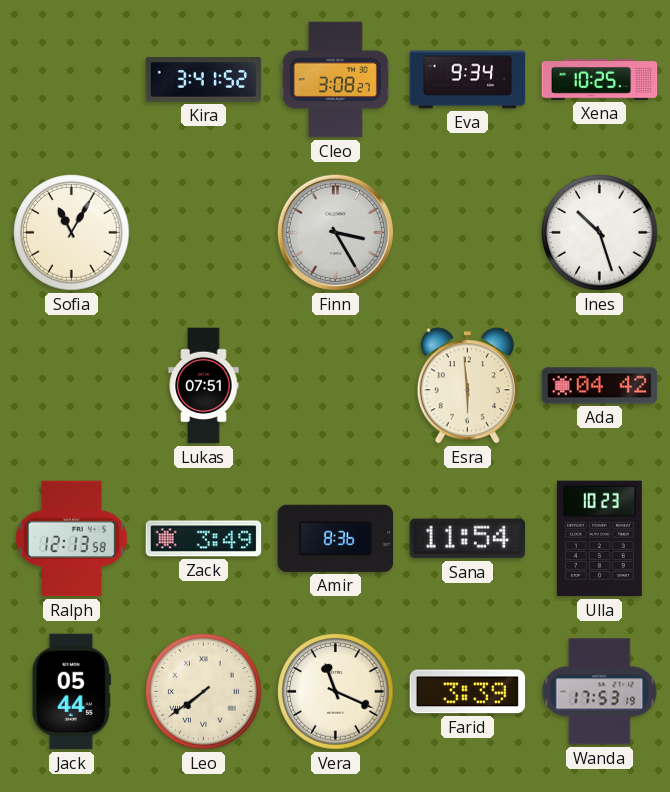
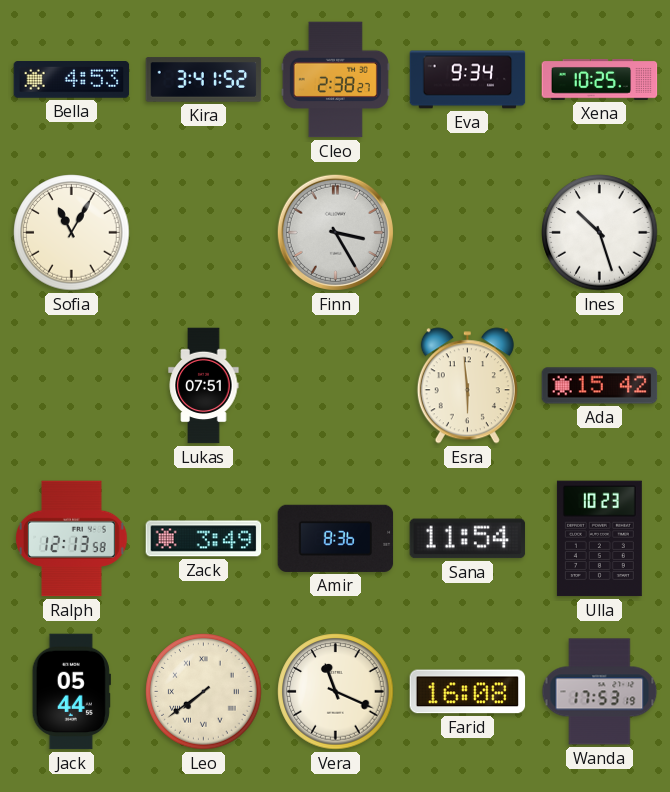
Bella: none -> 4:53 (72, 80)
Cleo: 3:08 -> 2:38 (335, 80)
Ada: 04:42 -> 15:42 (600, 386)
Farid: 3:39 -> 16:08 (468, 692)
